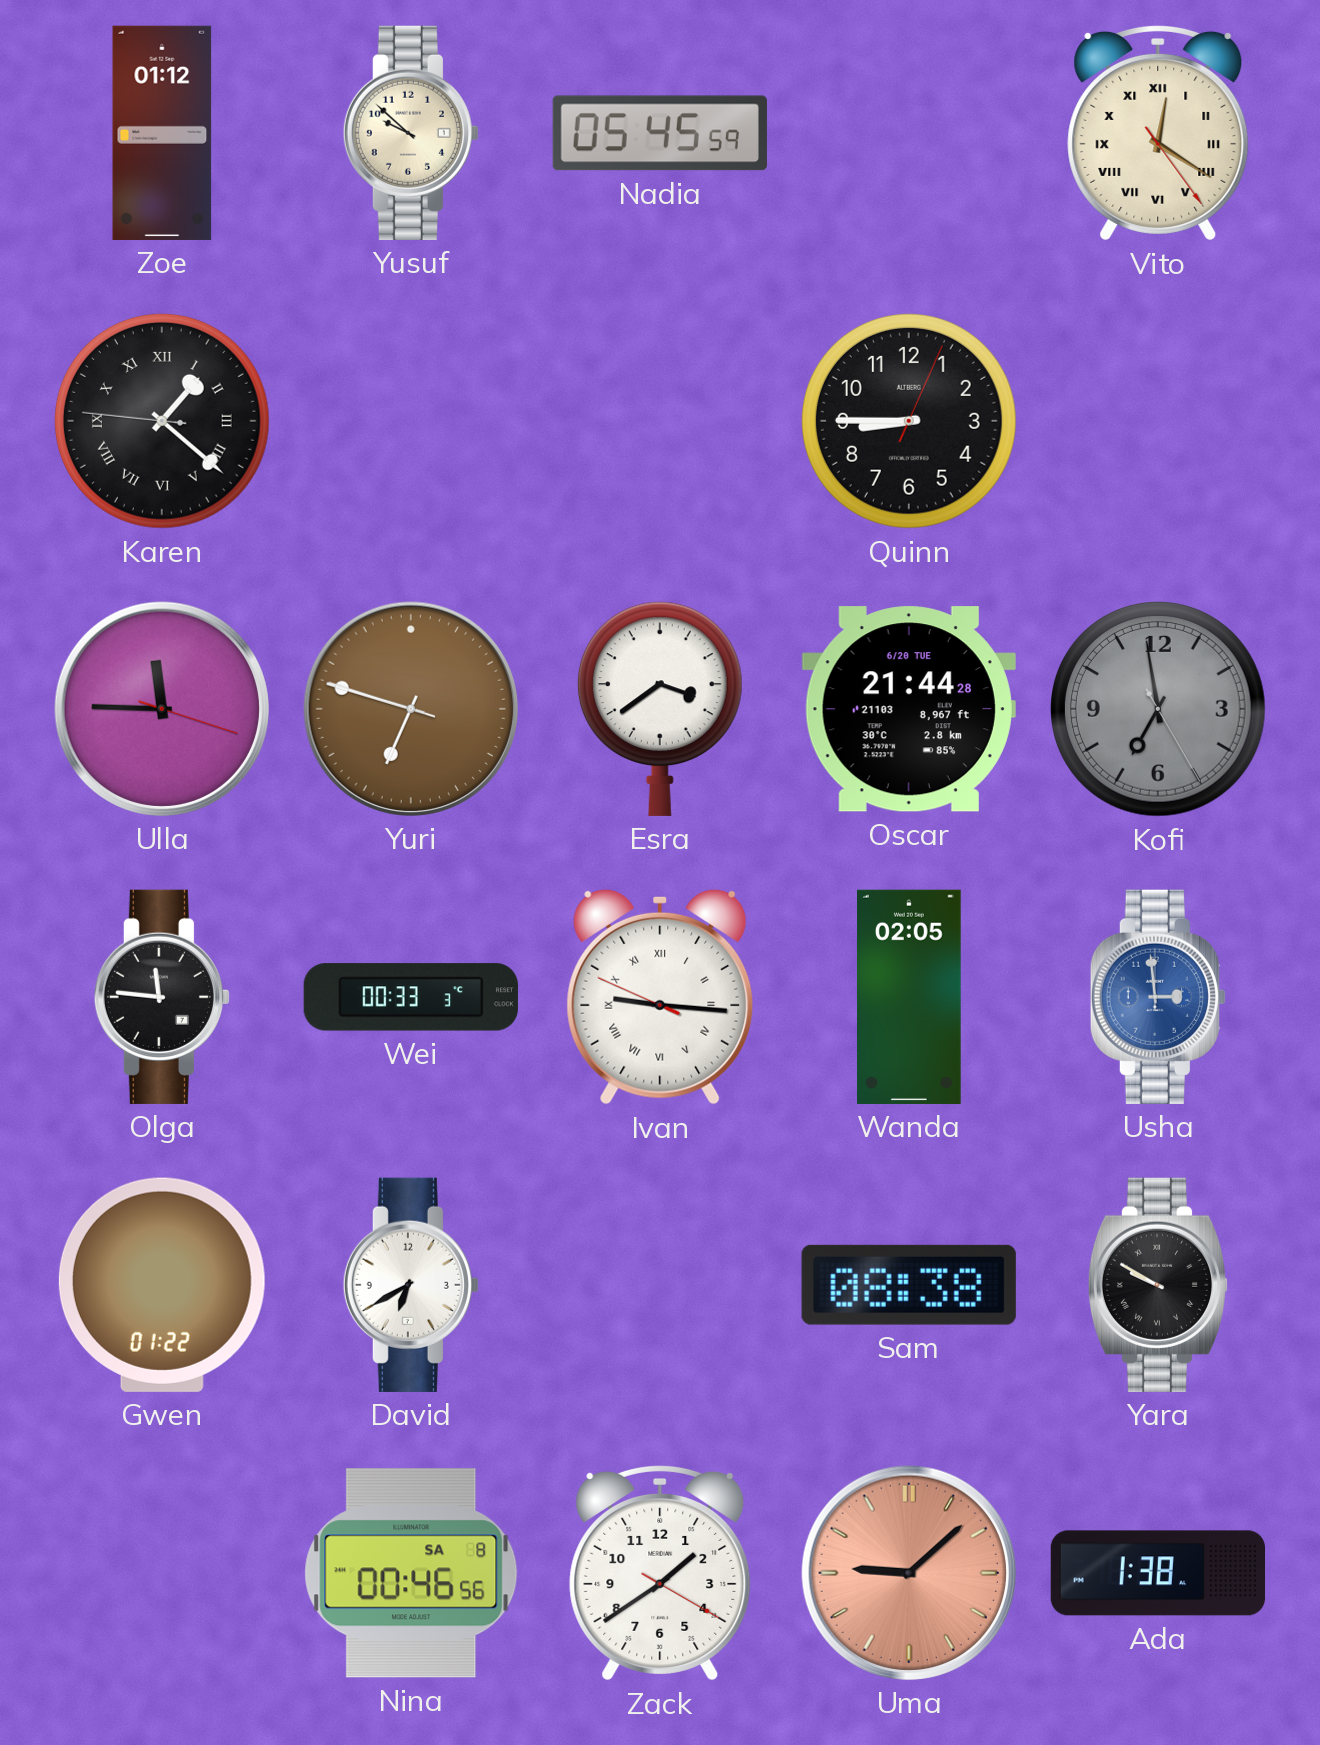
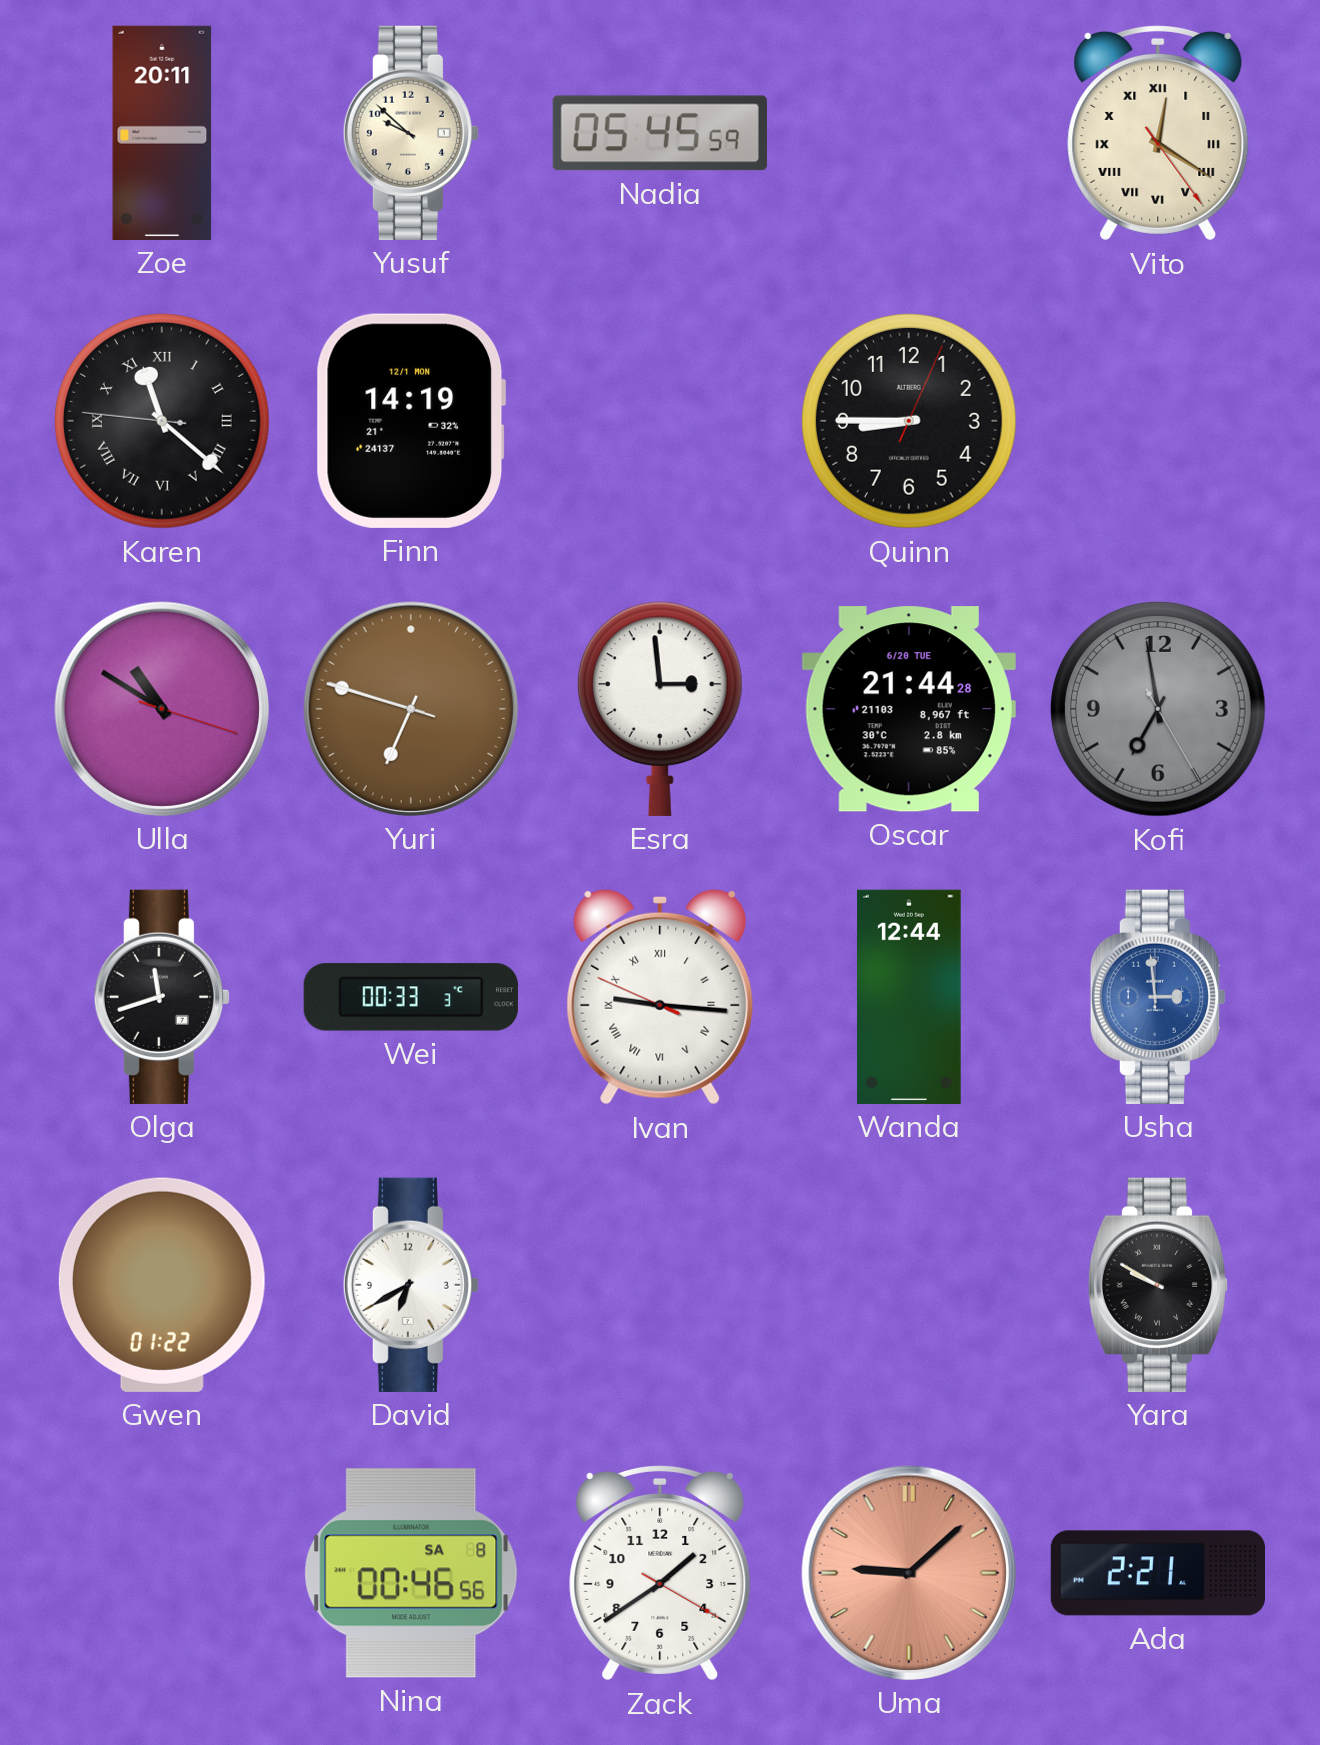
Zoe: 01:12 -> 20:11 (162, 133)
Karen: 1:21 -> 11:21 (162, 421)
Finn: none -> 14:19 (410, 421)
Ulla: 11:45 -> 10:50 (162, 709)
Esra: 3:39 -> 2:59 (660, 709)
Olga: 11:46 -> 11:42 (162, 997)
Wanda: 02:05 -> 12:44 (910, 997)
Sam: 08:38 -> none (909, 1285)
Ada: 1:38 -> 2:21 (1157, 1573)
